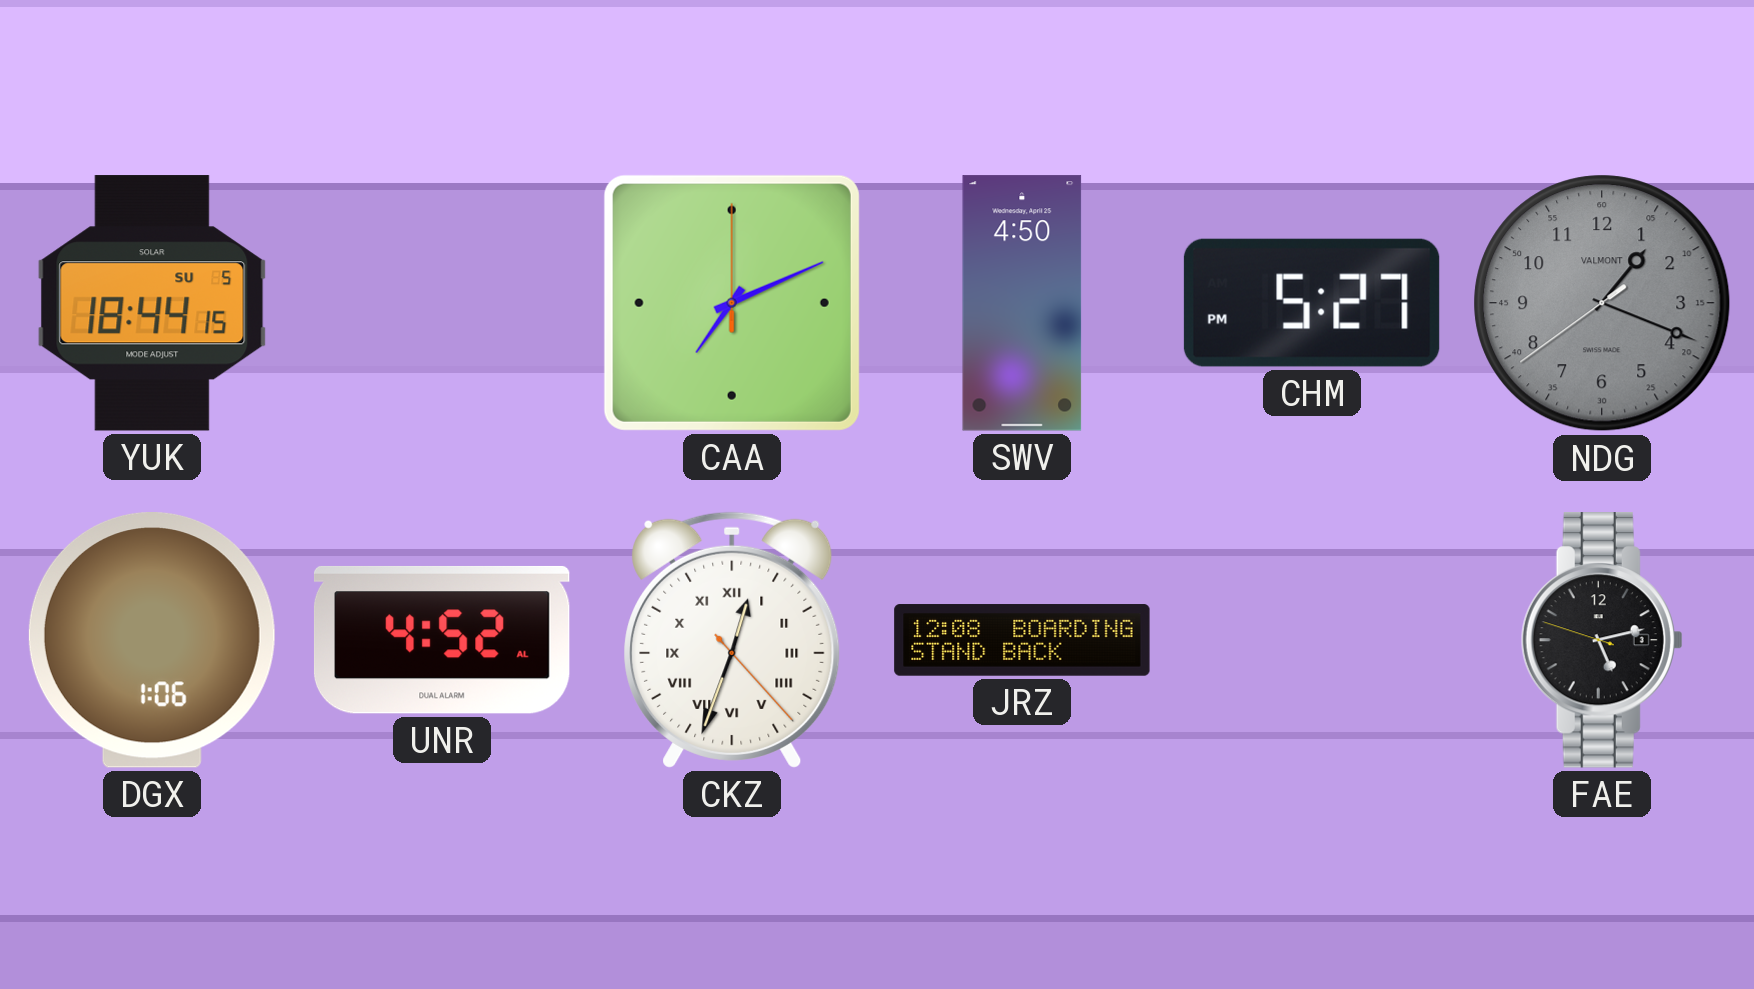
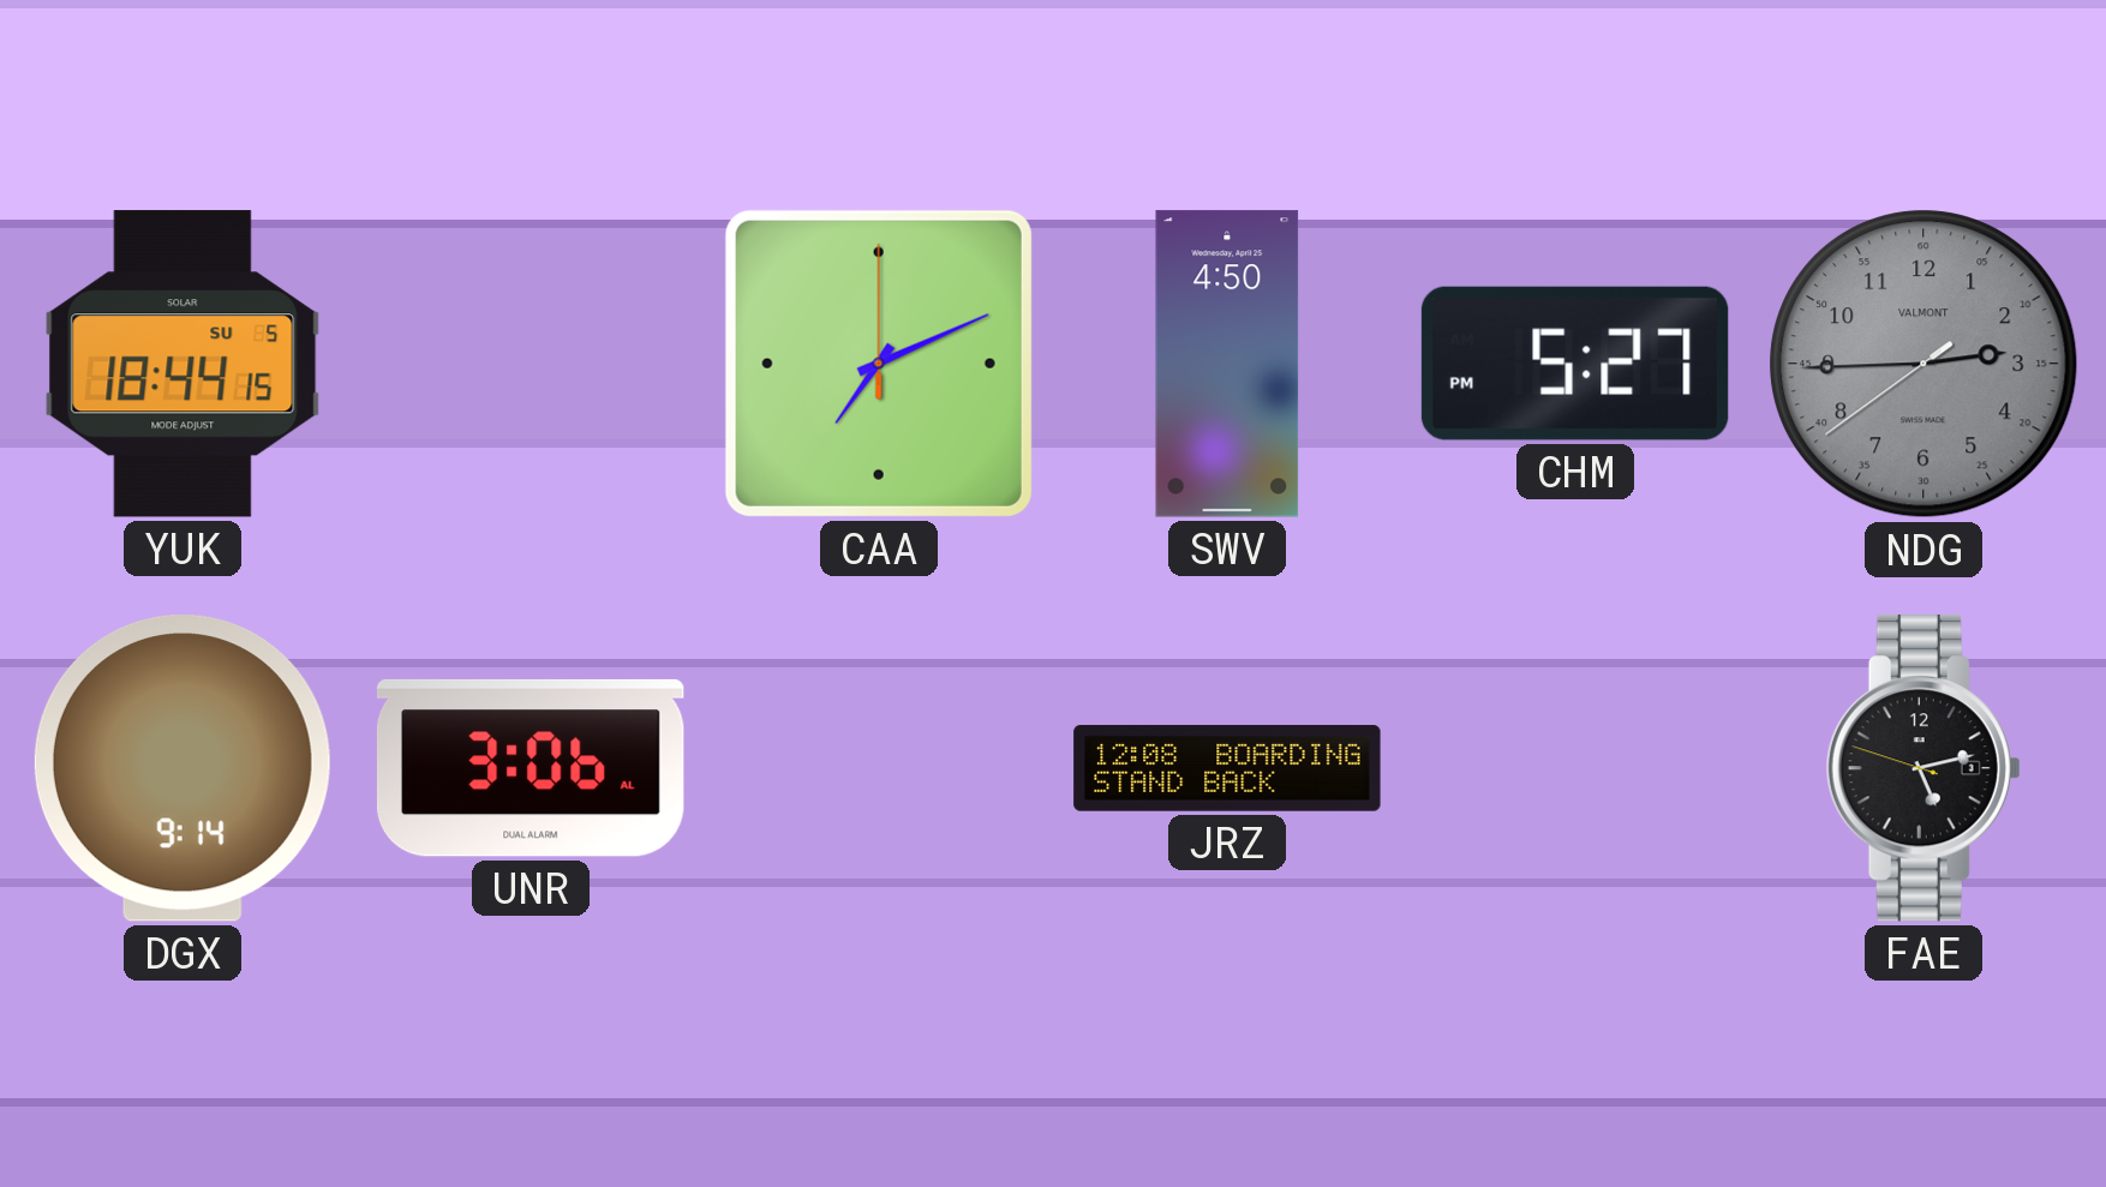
NDG: 1:18 -> 2:44 (1923, 364)
DGX: 1:06 -> 9:14 (183, 769)
UNR: 4:52 -> 3:06 (531, 768)
CKZ: 12:33 -> none (732, 640)
